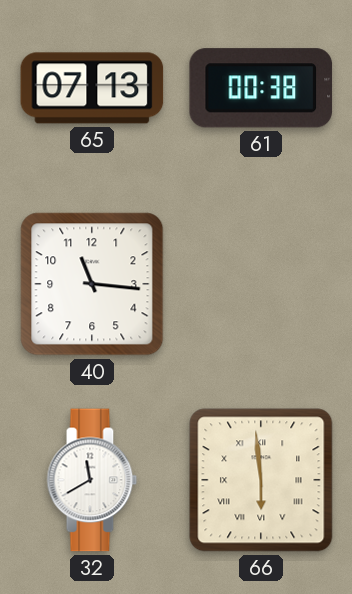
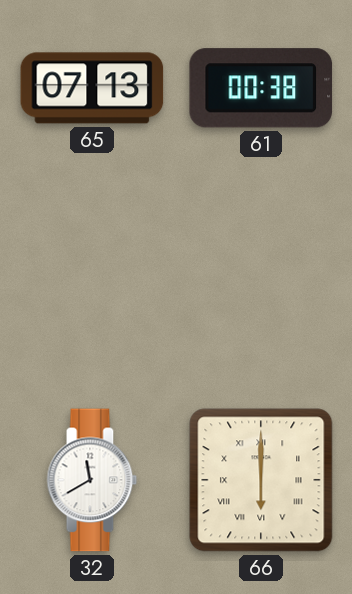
40: 11:16 -> none (92, 284)
66: 5:59 -> 6:00 (261, 480)
